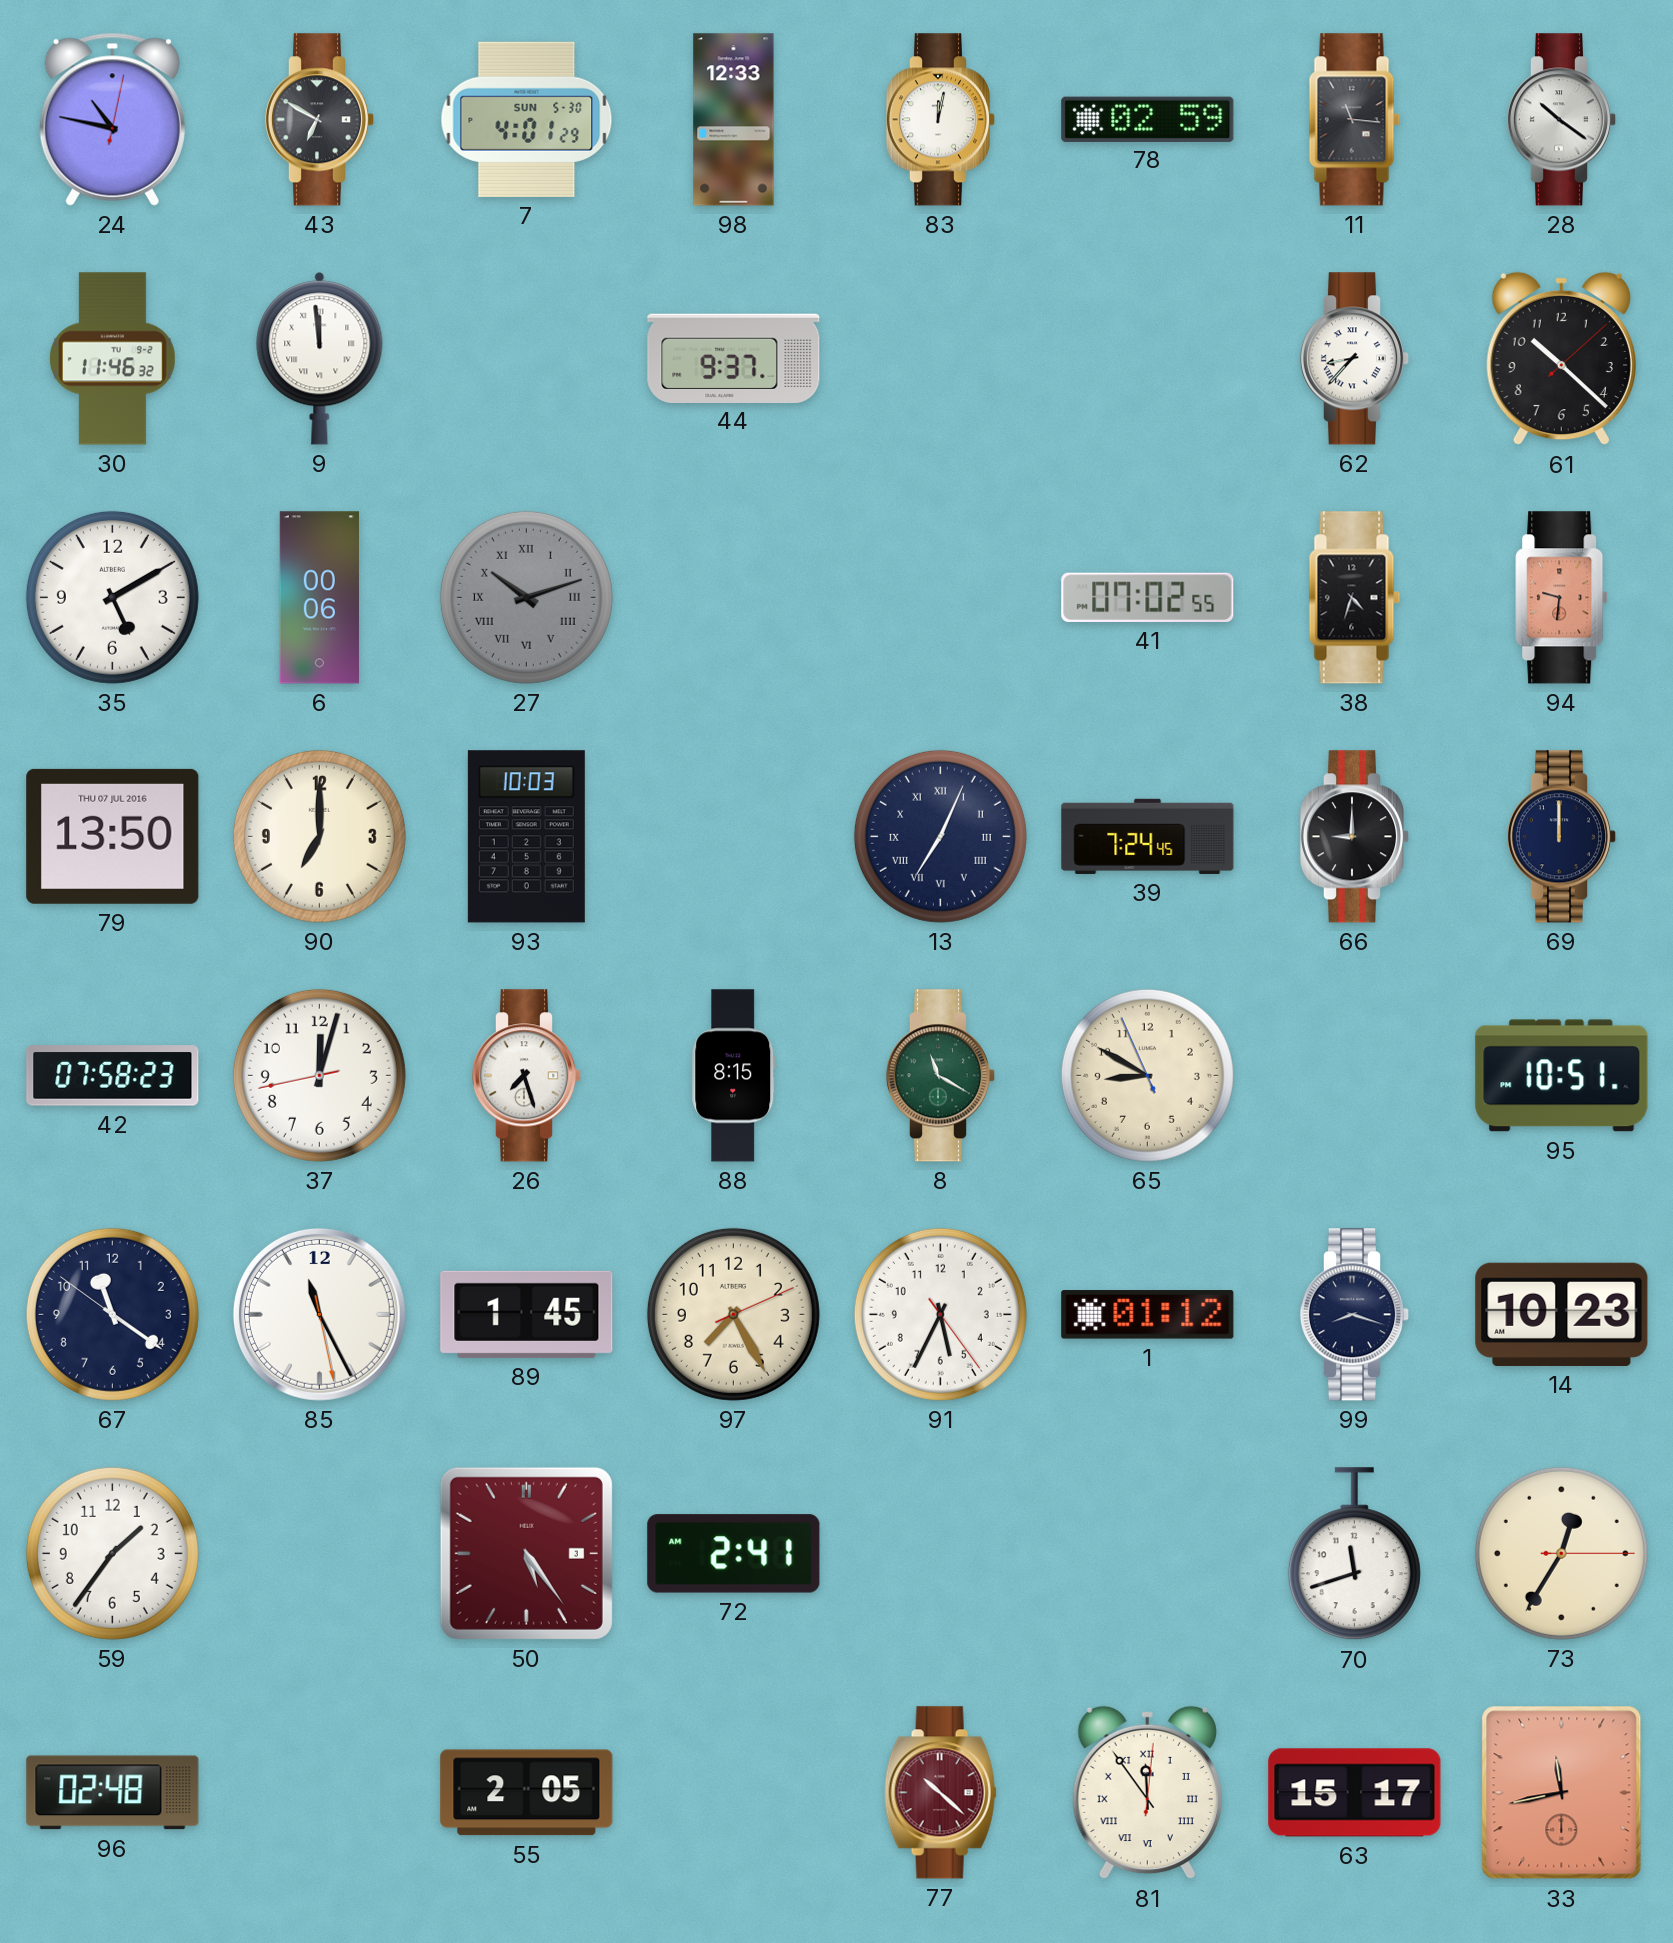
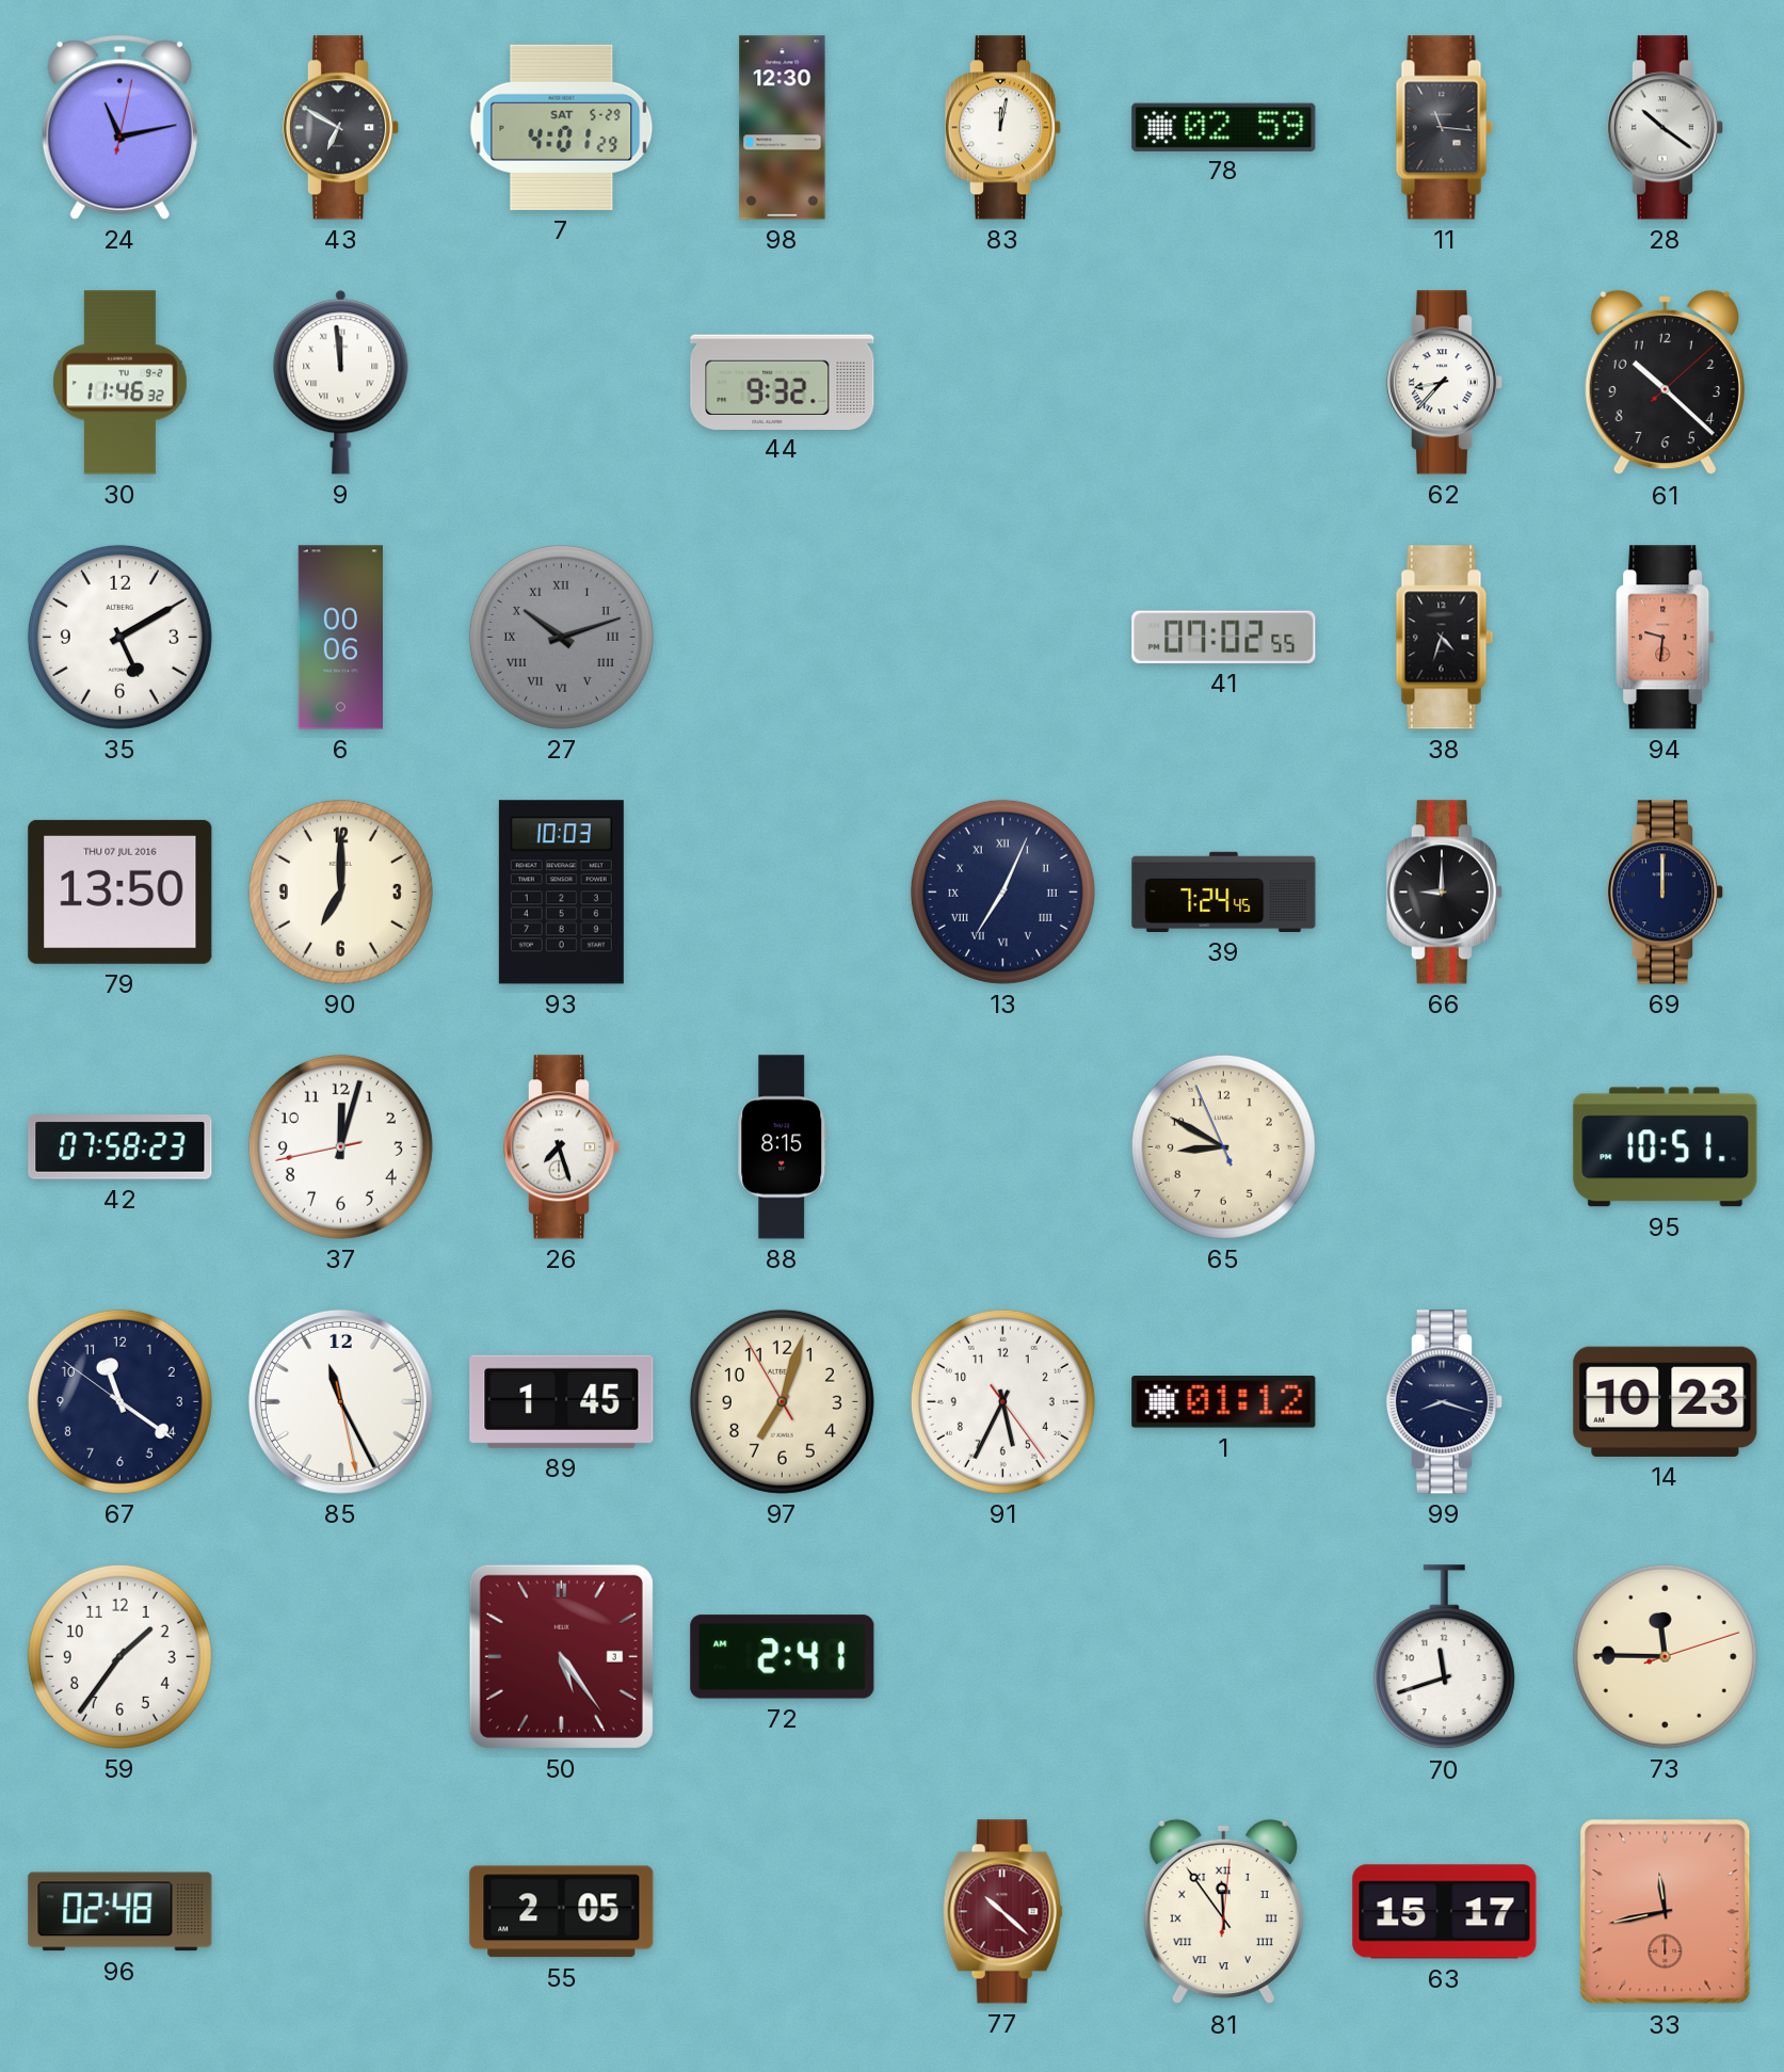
24: 10:47 -> 11:13 (119, 127)
7 date: SUN 5-30 -> SAT 5-29 (562, 127)
98: 12:33 -> 12:30 (783, 128)
44: 9:37 -> 9:32 (783, 382)
8: 11:20 -> none (941, 1076)
97: 7:25 -> 7:02 (782, 1401)
73: 12:35 -> 11:45 (1665, 1656)
